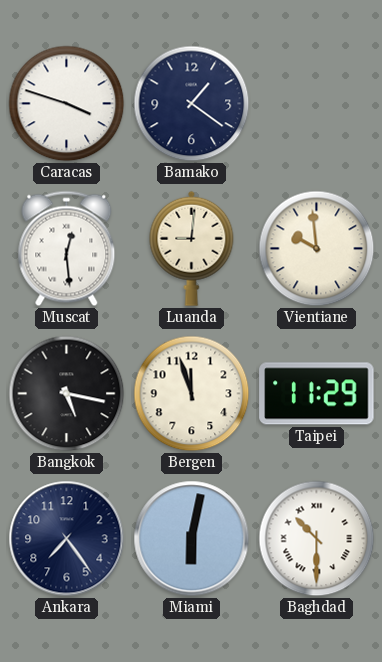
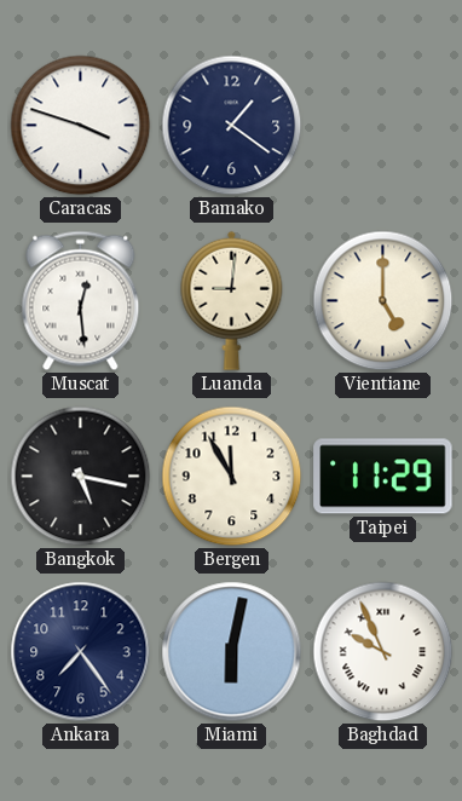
Vientiane: 9:59 -> 5:00 (383, 301)
Bergen: 11:57 -> 11:55 (232, 477)
Baghdad: 10:30 -> 9:56 (383, 652)
